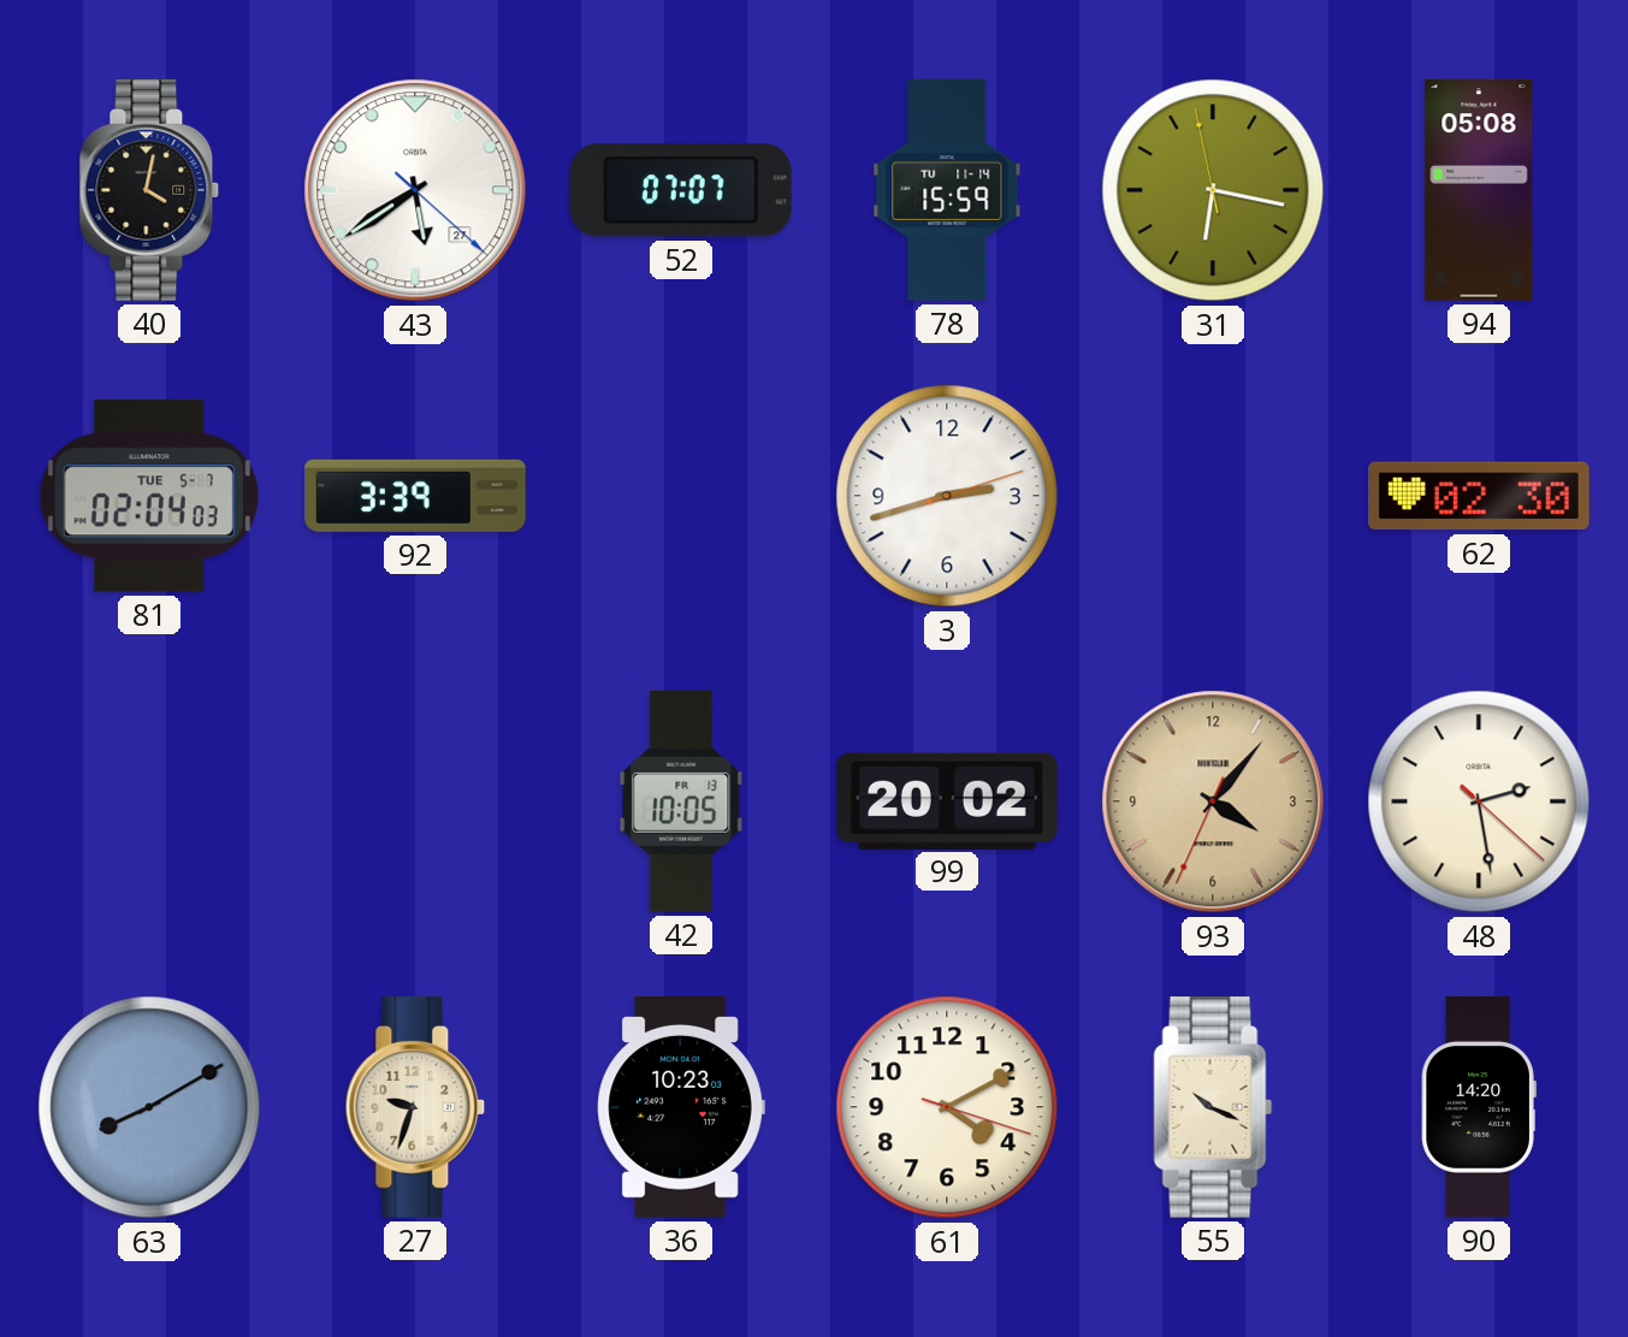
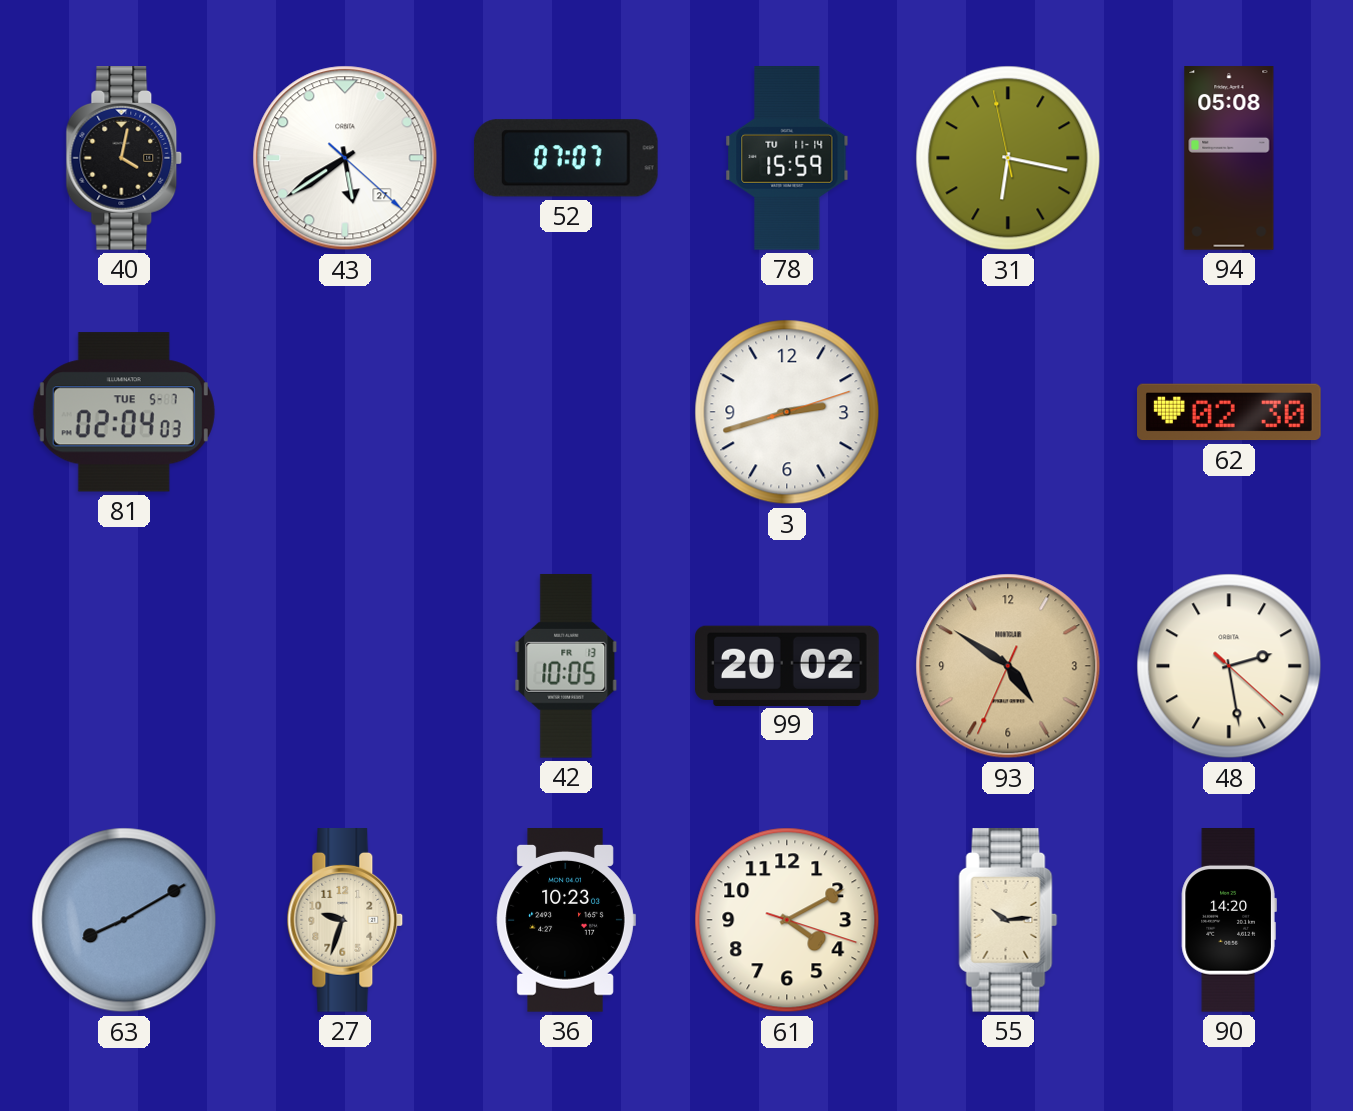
92: 3:39 -> none (415, 496)
93: 4:06 -> 4:50 (1008, 666)
55: 10:19 -> 10:14 (1008, 921)
